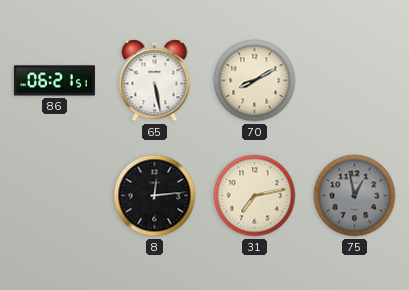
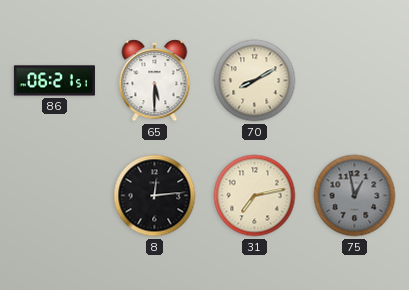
65: 5:28 -> 5:30 (155, 81)
